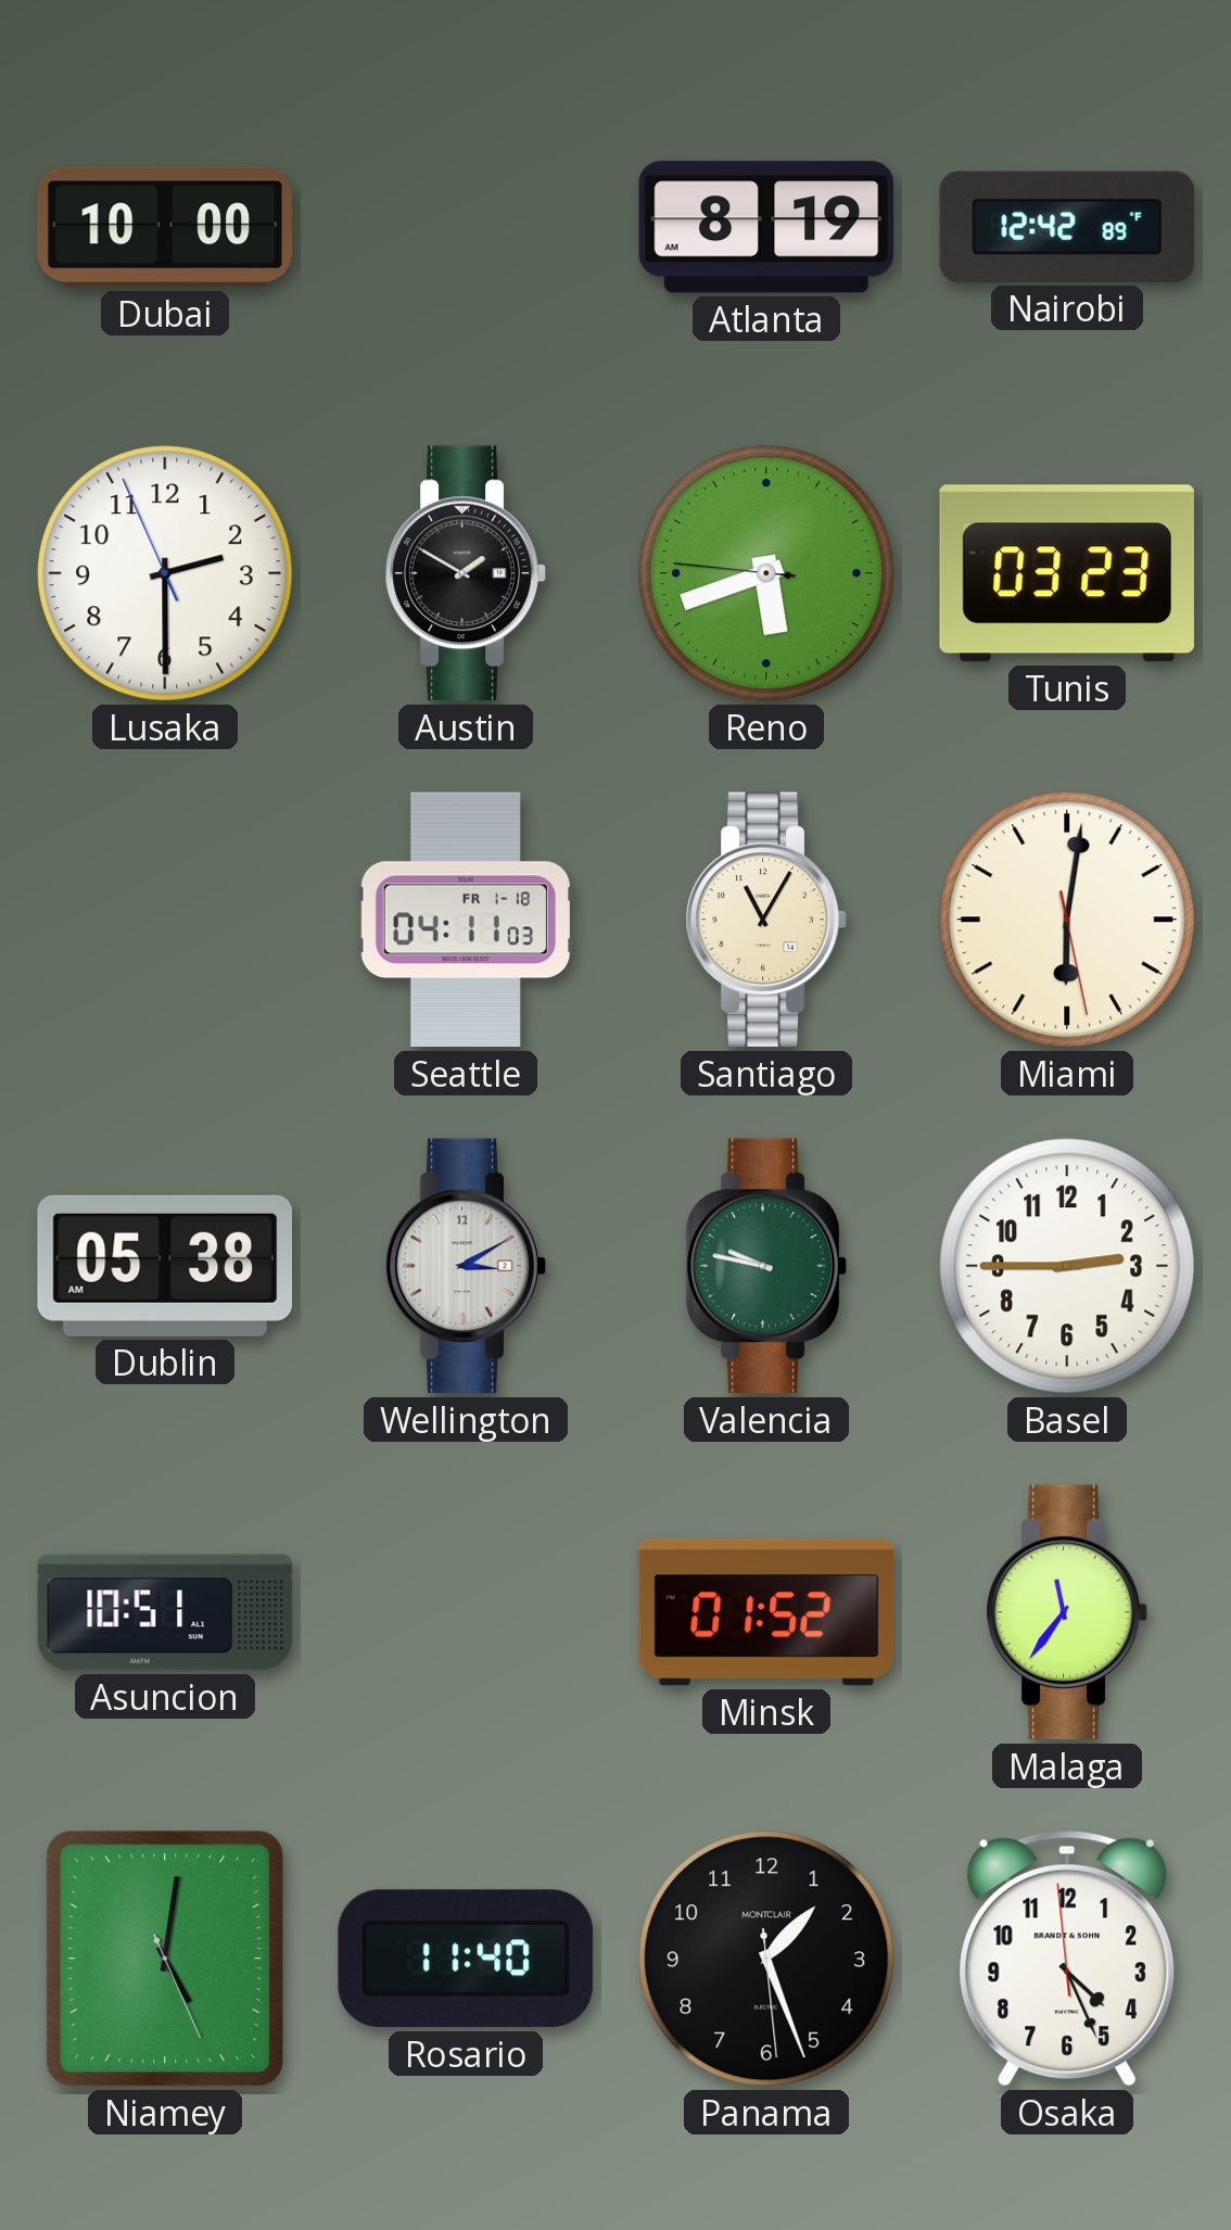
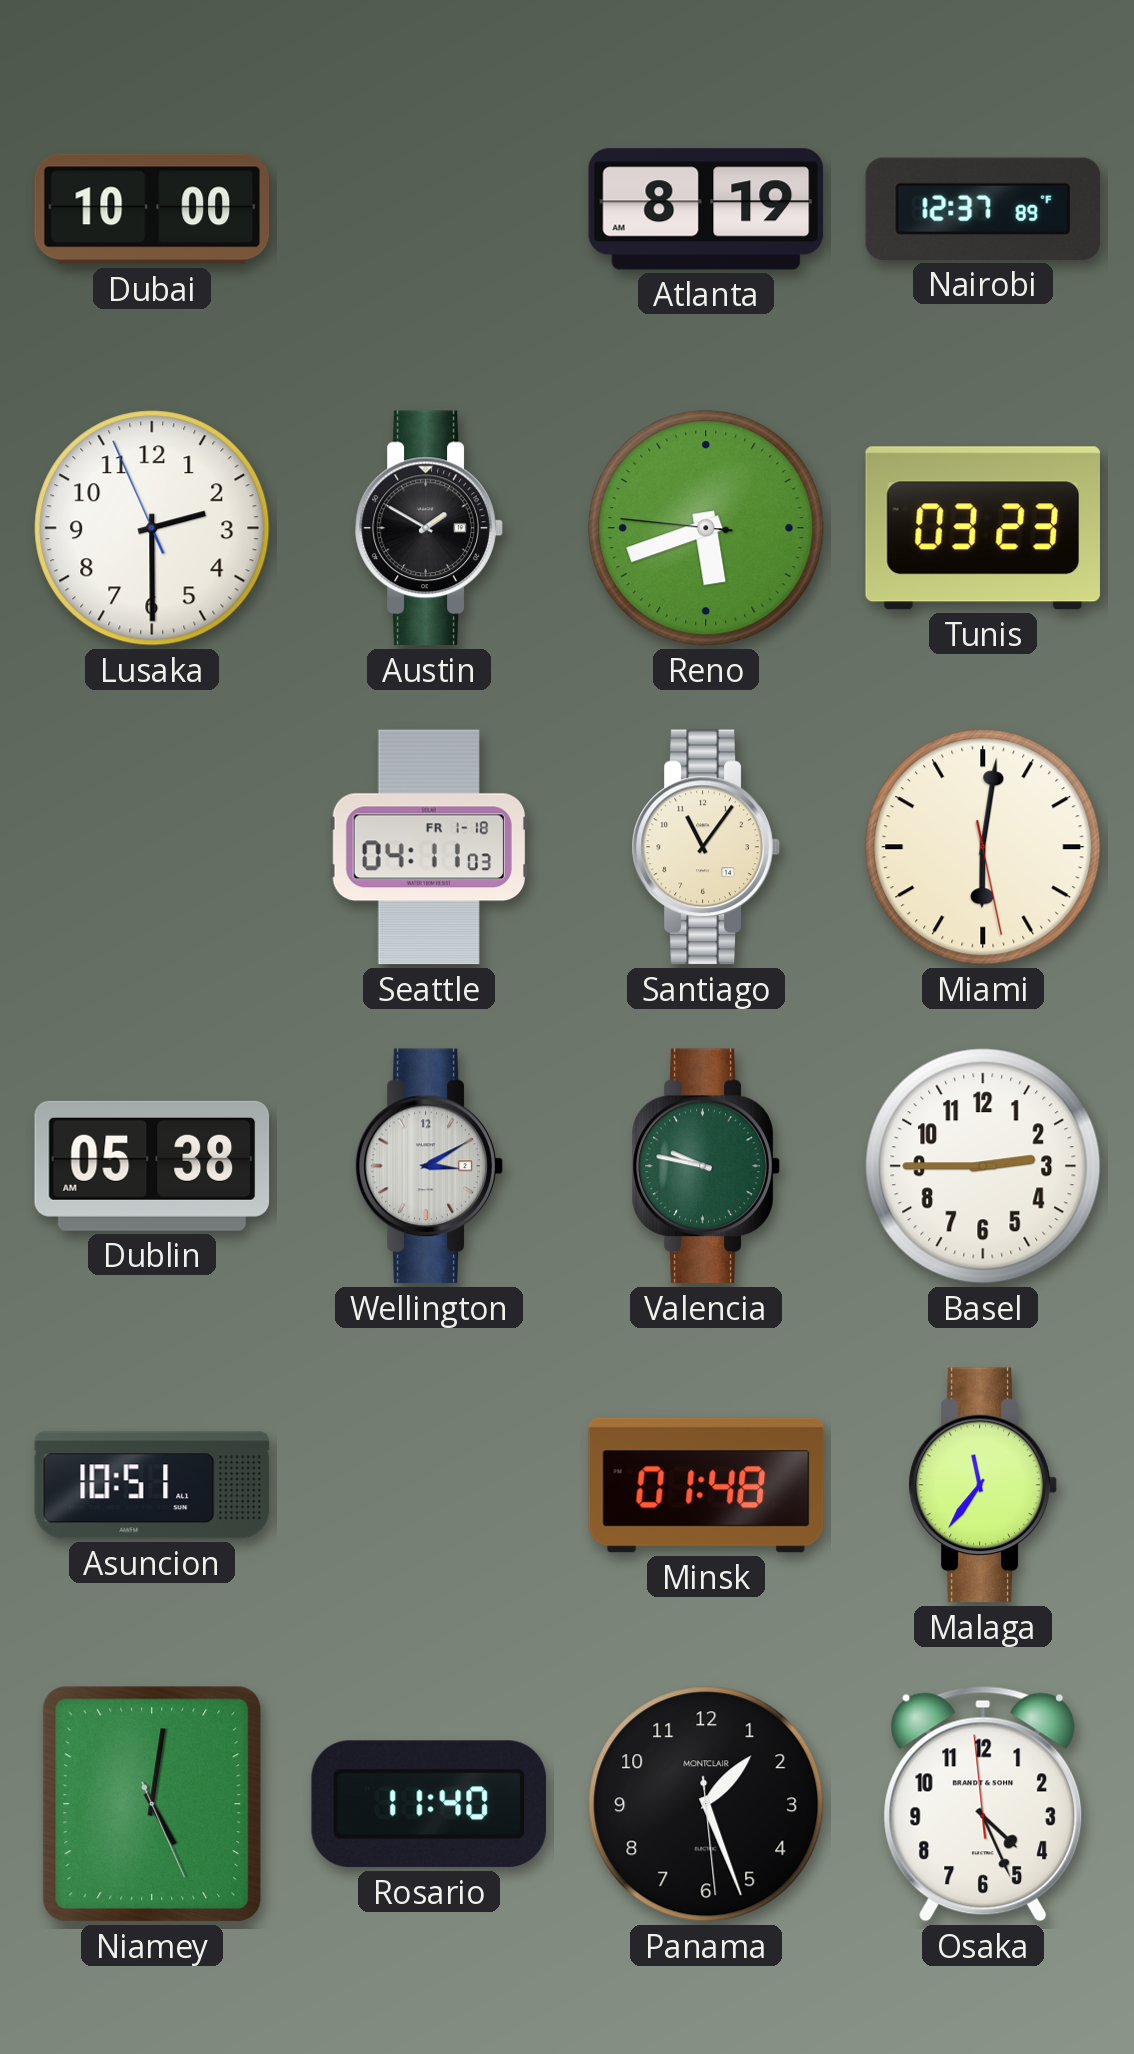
Nairobi: 12:42 -> 12:37 (983, 209)
Santiago: 11:05 -> 11:06 (706, 847)
Minsk: 01:52 -> 01:48 (706, 1485)
